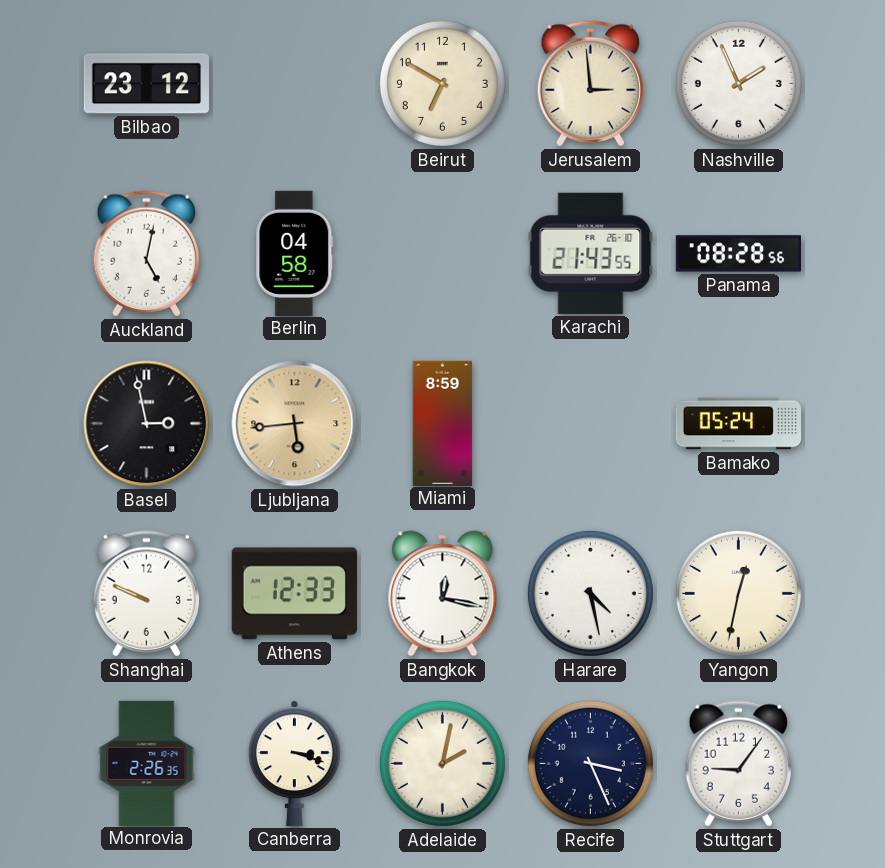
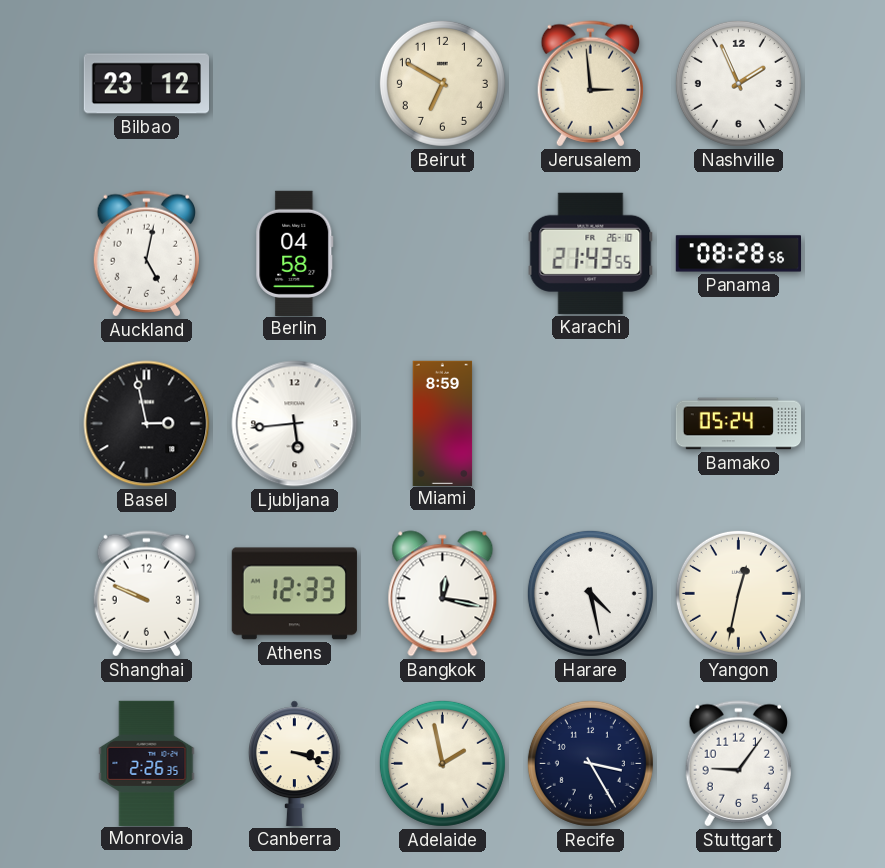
Ljubljana dial: champagne -> white (295, 424)
Adelaide: 2:02 -> 1:58 (442, 763)
Recife: 3:26 -> 3:25 (590, 763)
